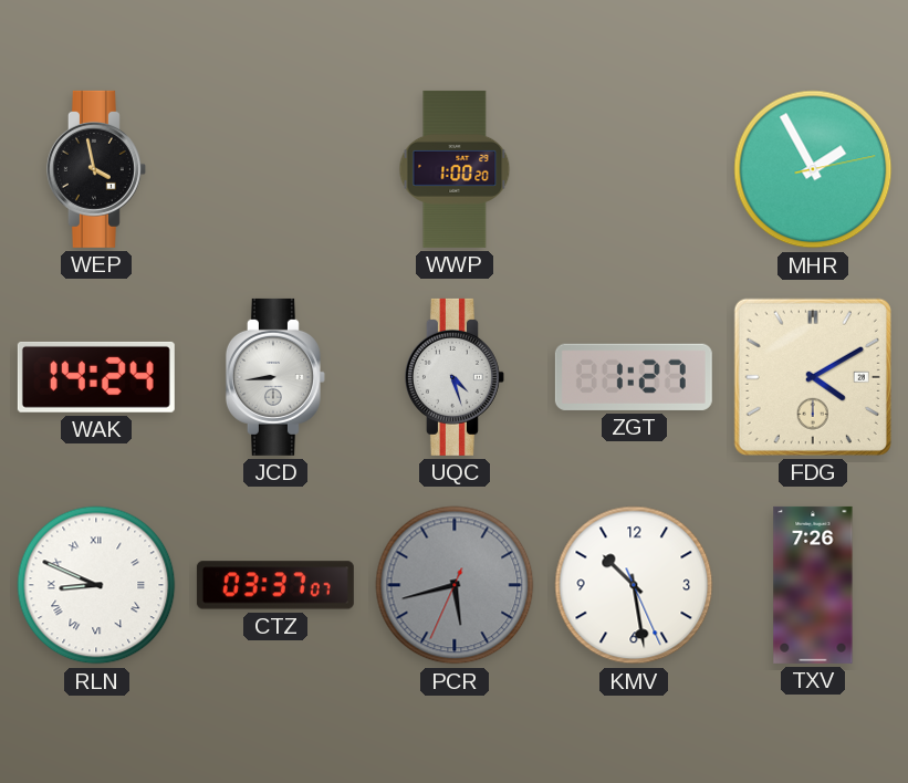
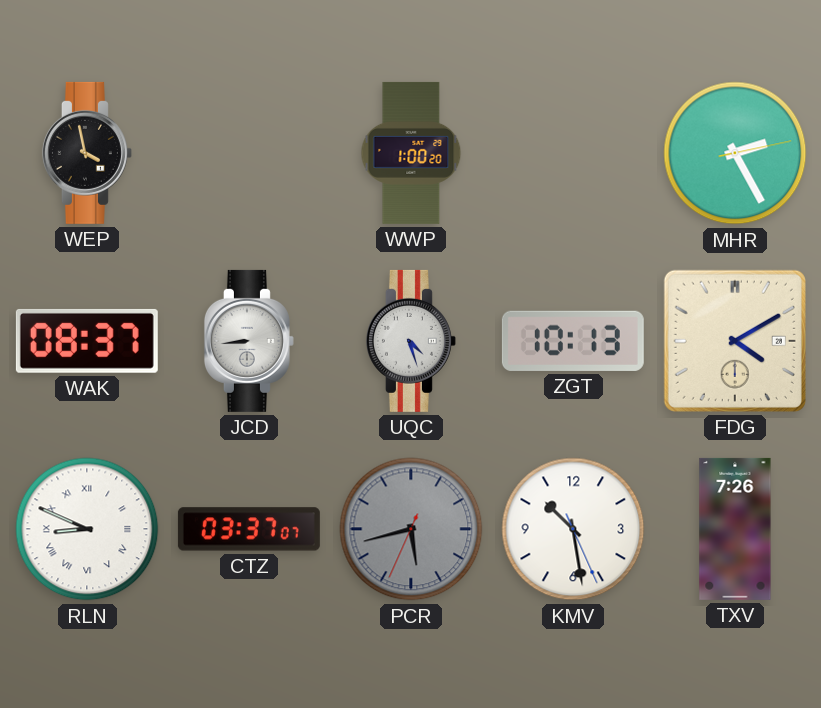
MHR: 1:55 -> 2:25 (735, 153)
WAK: 14:24 -> 08:37 (87, 341)
ZGT: 1:27 -> 10:13 (573, 341)
